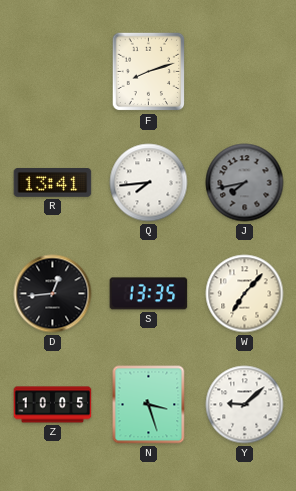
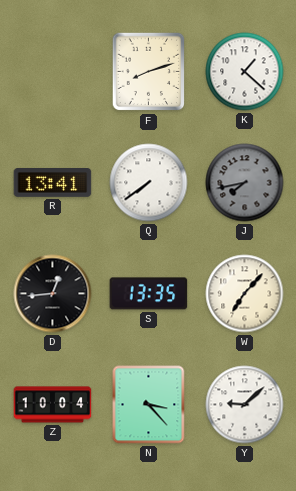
K: none -> 1:22 (245, 72)
Q: 7:44 -> 7:39 (149, 183)
Z: 10:05 -> 10:04 (53, 405)
N: 3:27 -> 3:23 (149, 405)
